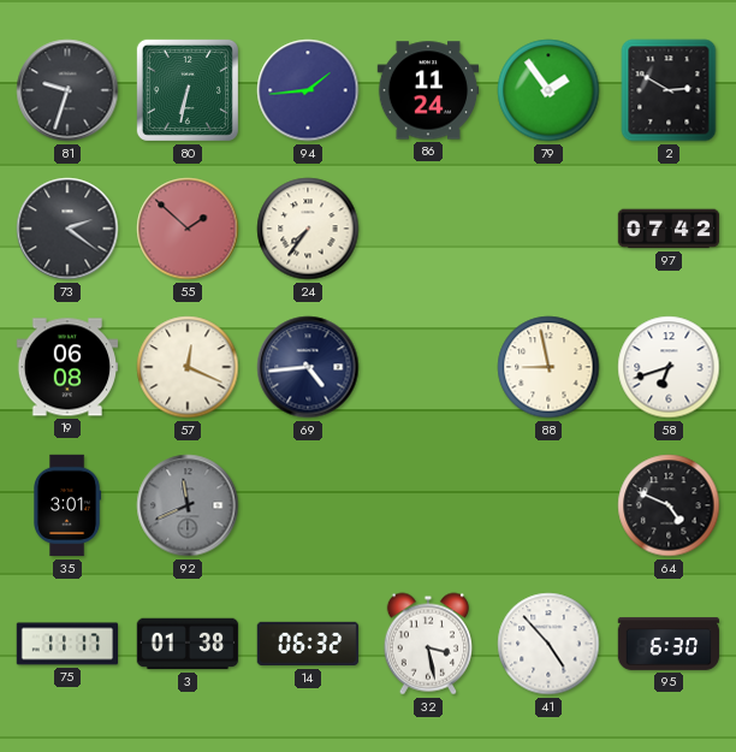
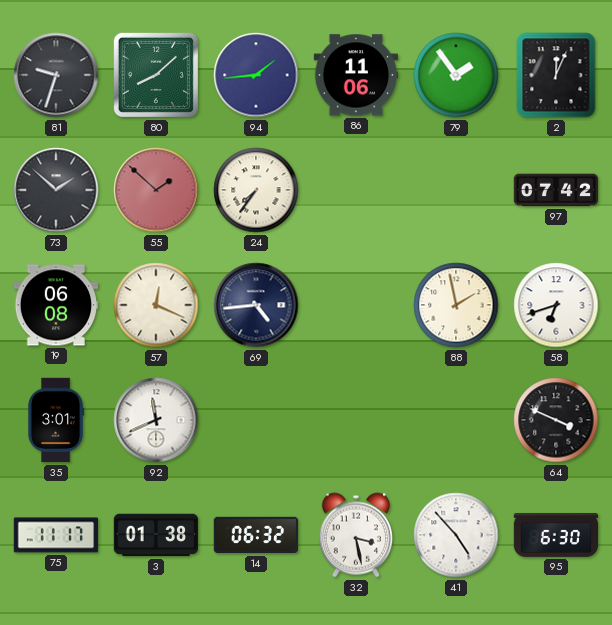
80: 6:32 -> 8:08 (156, 75)
86: 11:24 -> 11:06 (356, 75)
2: 2:50 -> 12:04 (556, 75)
73: 2:21 -> 1:52 (56, 190)
88: 8:58 -> 1:58 (456, 305)
92 dial: grey -> white (156, 420)
64: 4:49 -> 3:49 (556, 420)
